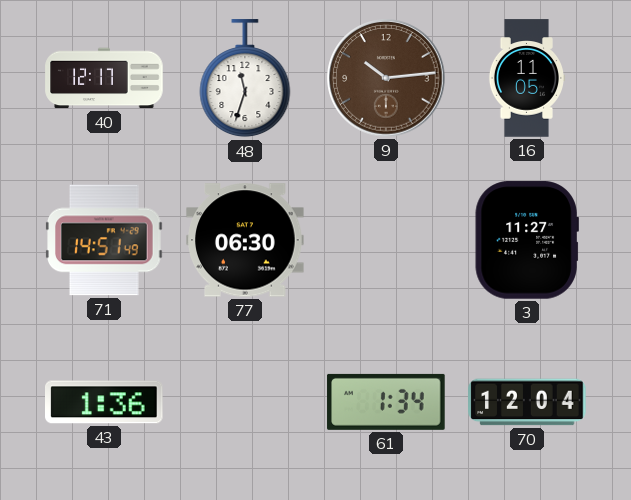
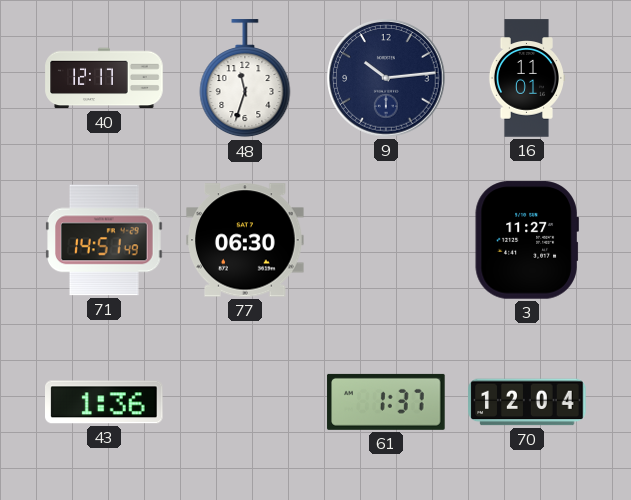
9 dial: brown -> navy (386, 78)
16: 11:05 -> 11:01 (526, 78)
61: 1:34 -> 1:37 (386, 402)
